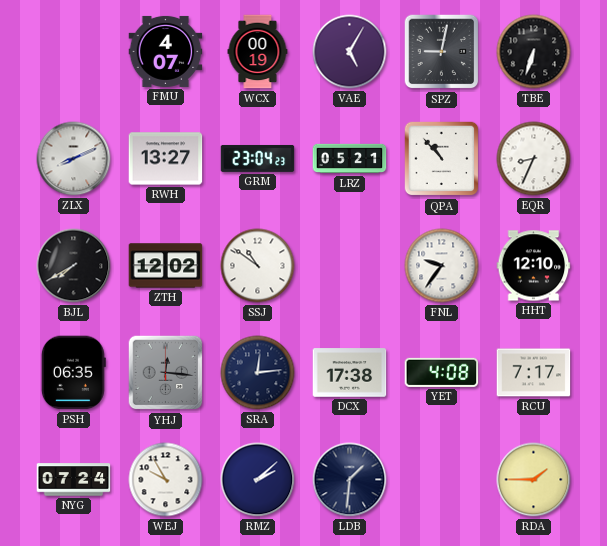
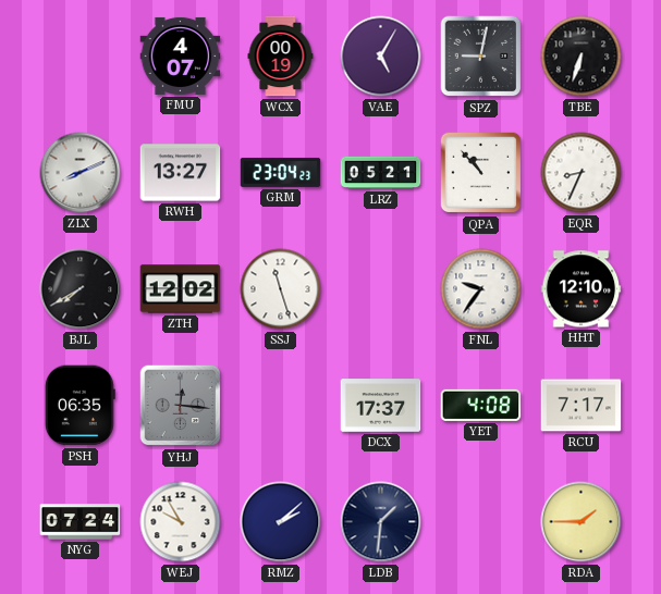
SSJ: 10:51 -> 11:27 (281, 289)
SRA: 12:14 -> none (258, 373)
DCX: 17:38 -> 17:37 (381, 406)
